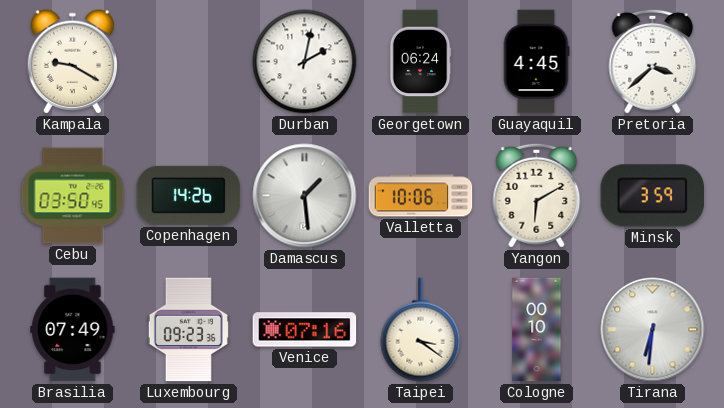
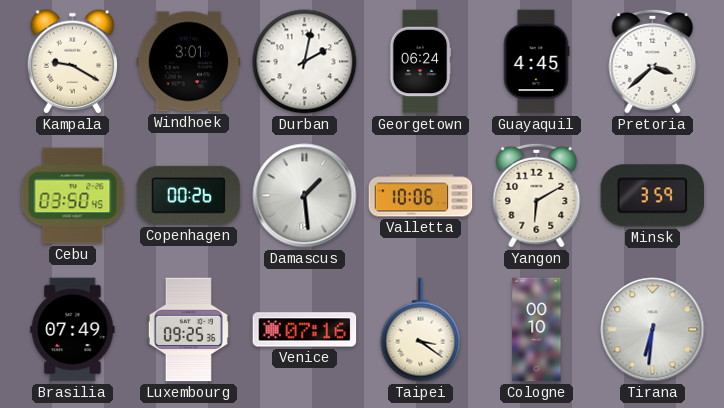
Windhoek: none -> 3:01 (189, 62)
Copenhagen: 14:26 -> 00:26 (189, 195)
Luxembourg: 09:23 -> 09:25 (188, 330)
